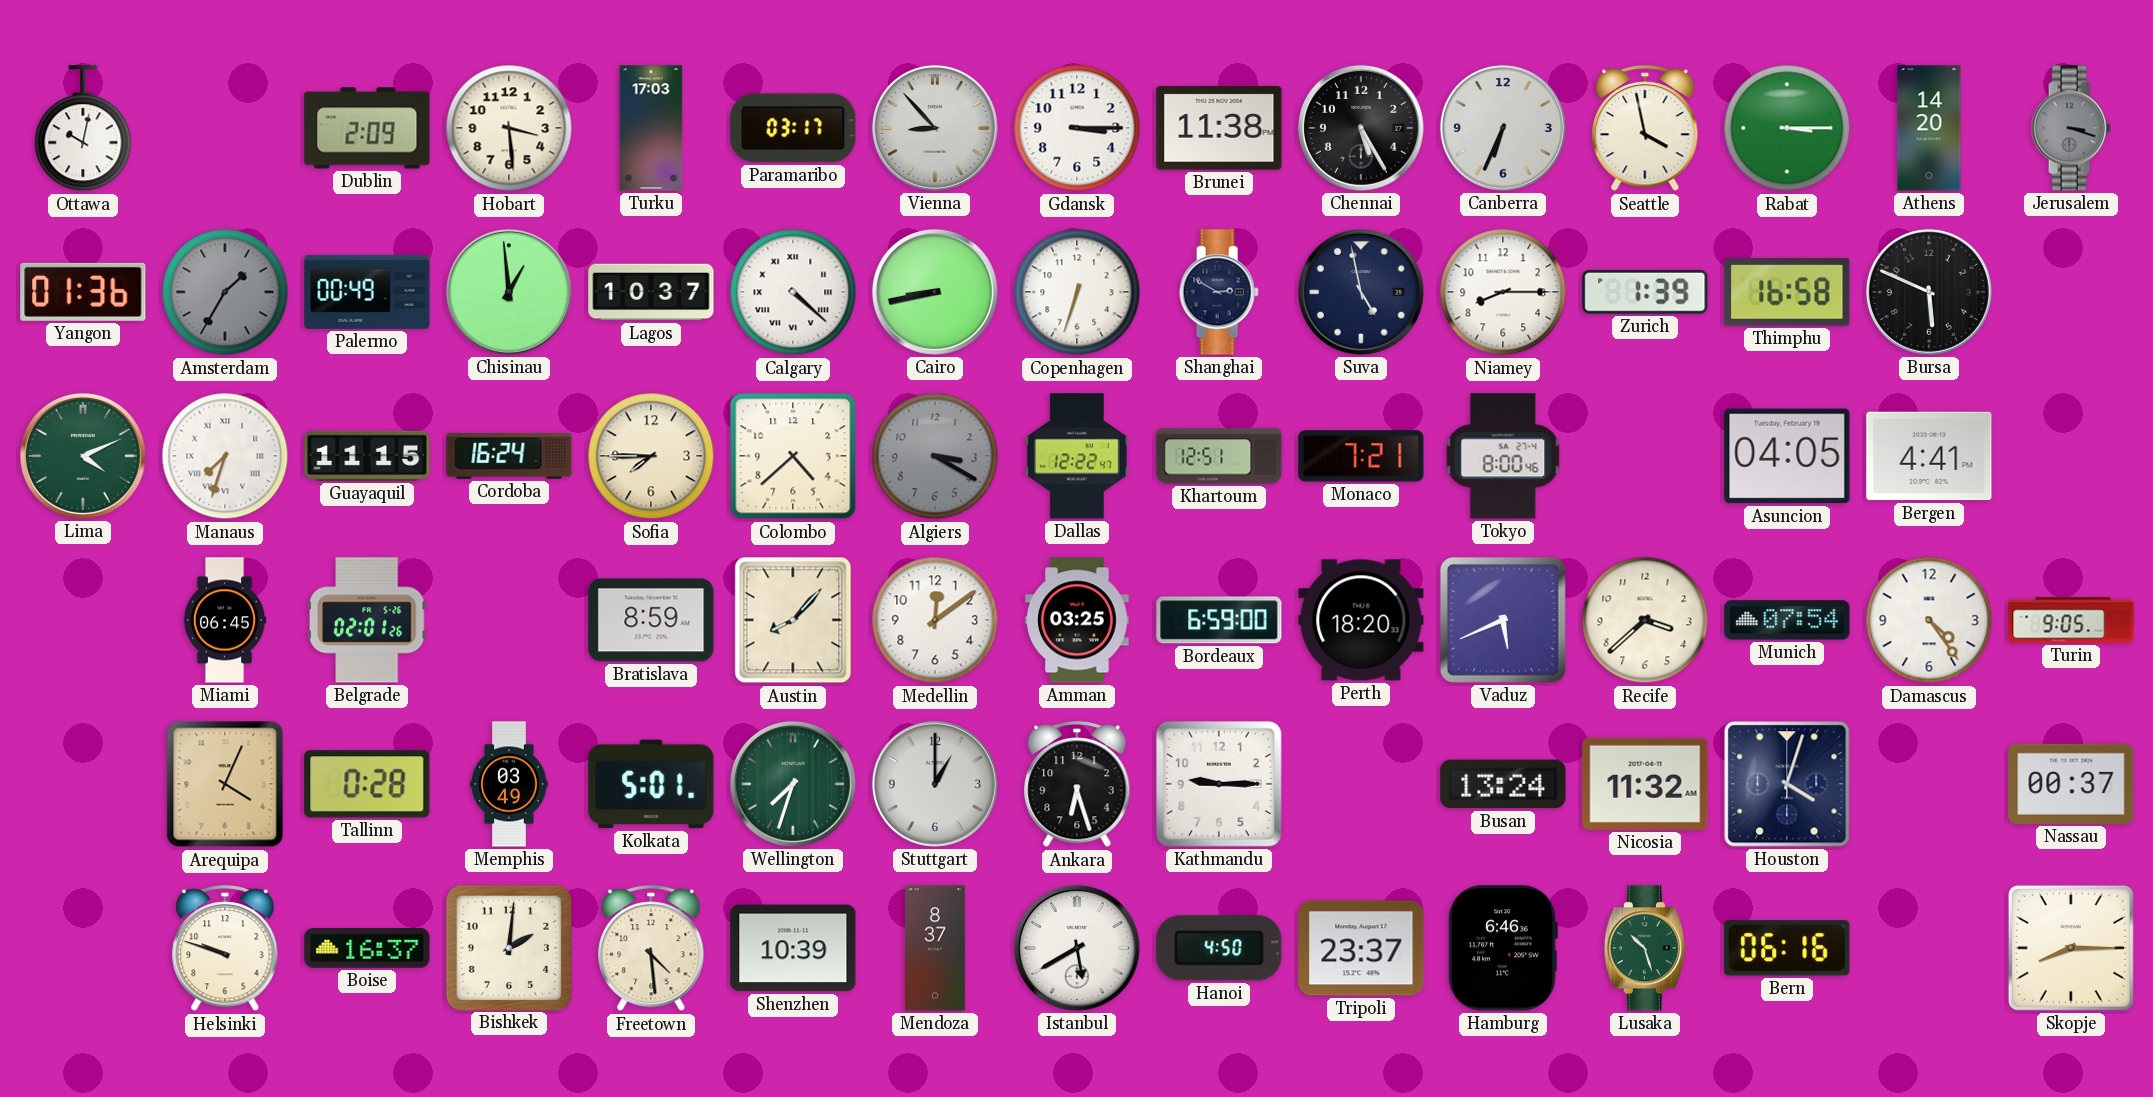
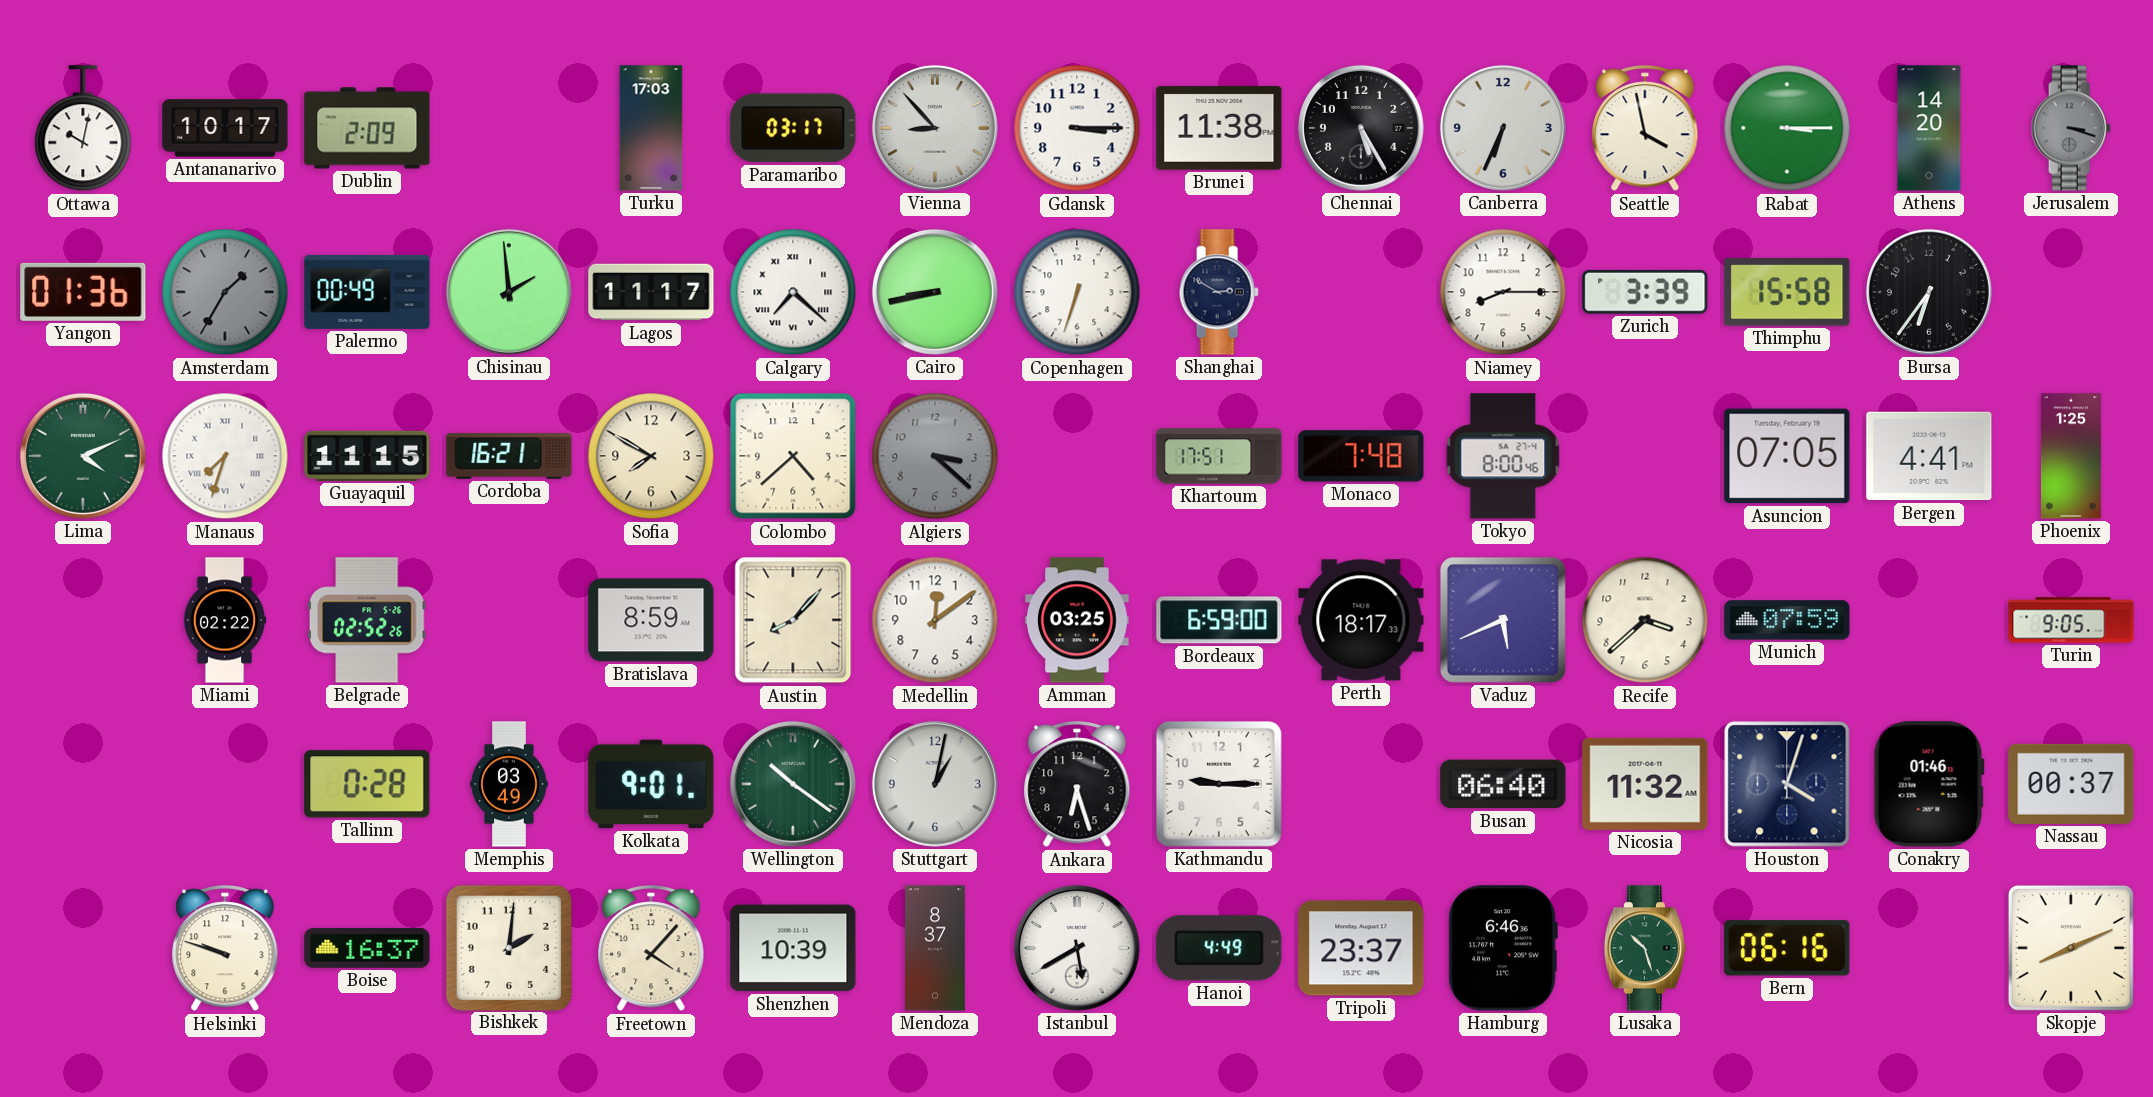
Antananarivo: none -> 10:17 (225, 128)
Hobart: 3:29 -> none (509, 128)
Chisinau: 12:59 -> 1:59 (509, 292)
Lagos: 10:37 -> 11:17 (651, 292)
Calgary: 4:22 -> 7:22 (793, 292)
Suva: 4:58 -> none (1361, 292)
Zurich: 1:39 -> 3:39 (1645, 292)
Thimphu: 16:58 -> 15:58 (1787, 292)
Bursa: 5:49 -> 6:36 (1929, 292)
Cordoba: 16:24 -> 16:21 (509, 457)
Sofia: 7:45 -> 7:50 (651, 456)
Algiers: 3:20 -> 3:22 (935, 456)
Dallas: 12:22 -> none (1077, 456)
Khartoum: 12:51 -> 17:51 (1219, 456)
Monaco: 7:21 -> 7:48 (1361, 456)
Asuncion: 04:05 -> 07:05 (1787, 456)
Phoenix: none -> 1:25 (2071, 456)
Miami: 06:45 -> 02:22 (225, 620)
Belgrade: 02:01 -> 02:52 (367, 620)
Perth: 18:20 -> 18:17 (1361, 620)
Munich: 07:54 -> 07:59 (1787, 620)
Damascus: 4:24 -> none (1929, 620)
Arequipa: 4:04 -> none (225, 784)
Kolkata: 5:01 -> 9:01 (651, 784)
Wellington: 7:33 -> 10:21 (793, 784)
Stuttgart: 1:00 -> 1:02 (935, 784)
Busan: 13:24 -> 06:40 (1503, 784)
Conakry: none -> 01:46 (1929, 784)
Freetown: 4:29 -> 4:07 (651, 949)
Hanoi: 4:50 -> 4:49 (1219, 948)
Skopje: 8:15 -> 8:11 (2071, 948)
